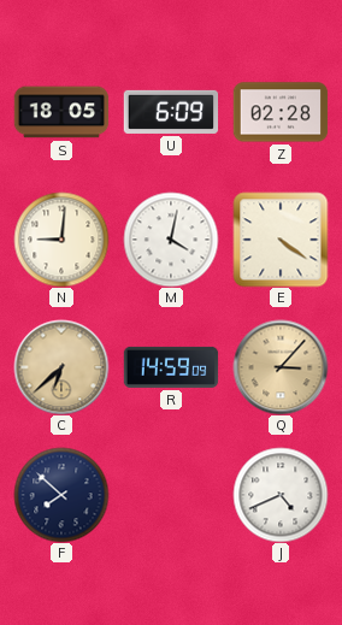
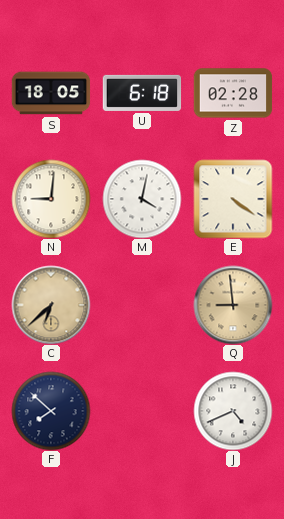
U: 6:09 -> 6:18 (142, 93)
R: 14:59 -> none (171, 367)
Q: 3:07 -> 8:59 (233, 305)
